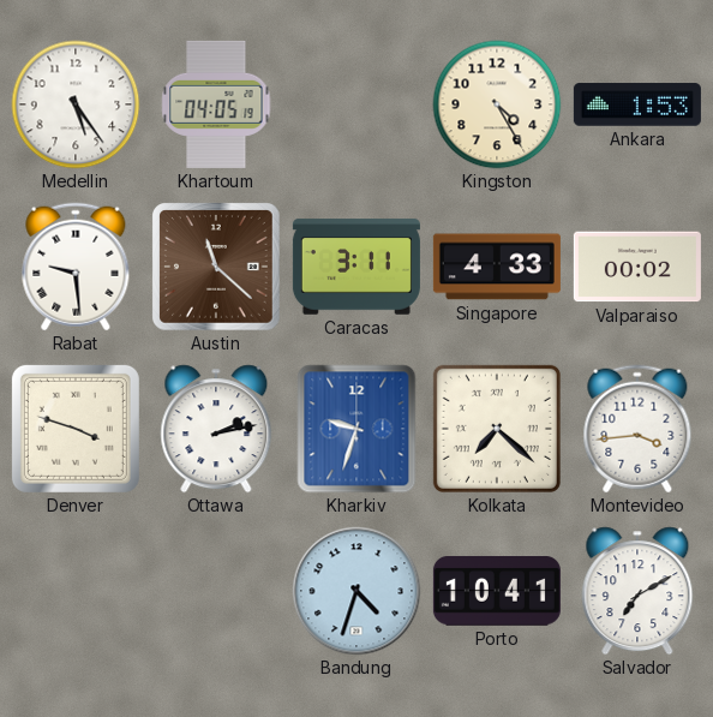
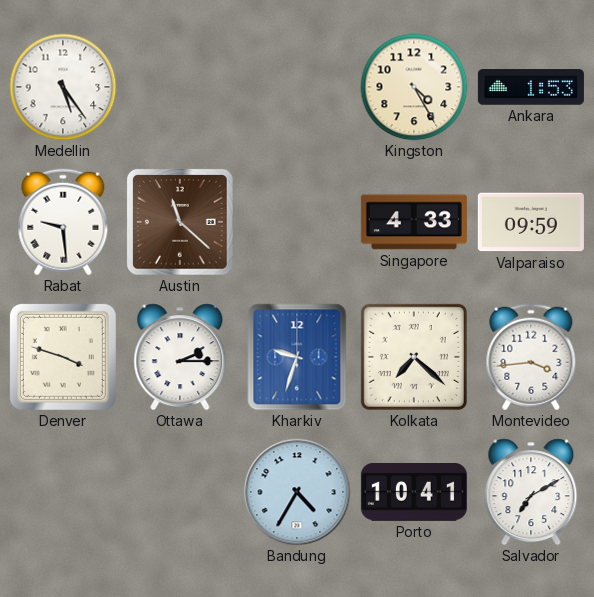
Khartoum: 04:05 -> none (216, 104)
Caracas: 3:11 -> none (356, 267)
Valparaiso: 00:02 -> 09:59 (531, 222)
Ottawa: 2:13 -> 2:15 (180, 357)
Bandung: 4:33 -> 4:35 (297, 492)
